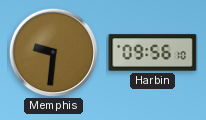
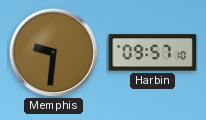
Harbin: 09:56 -> 09:57 (153, 53)
